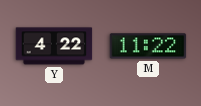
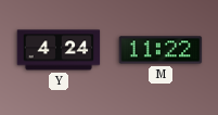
Y: 4:22 -> 4:24 (59, 50)
